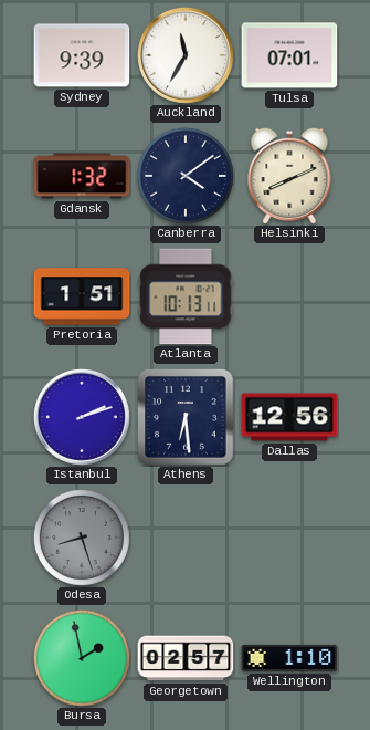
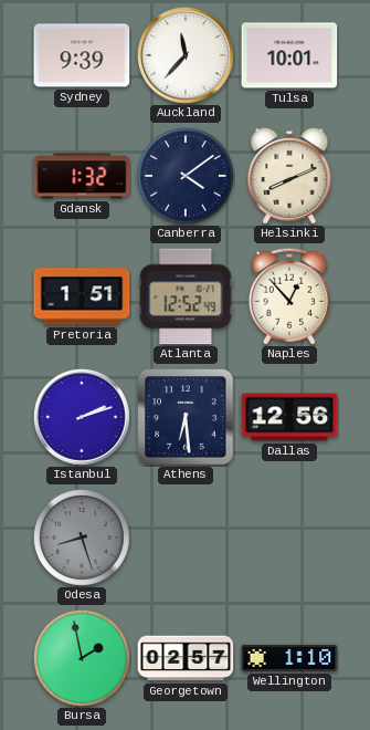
Auckland: 11:35 -> 11:37 (186, 55)
Tulsa: 07:01 -> 10:01 (289, 55)
Atlanta: 10:13 -> 12:52 (186, 296)
Naples: none -> 12:53 (289, 296)
